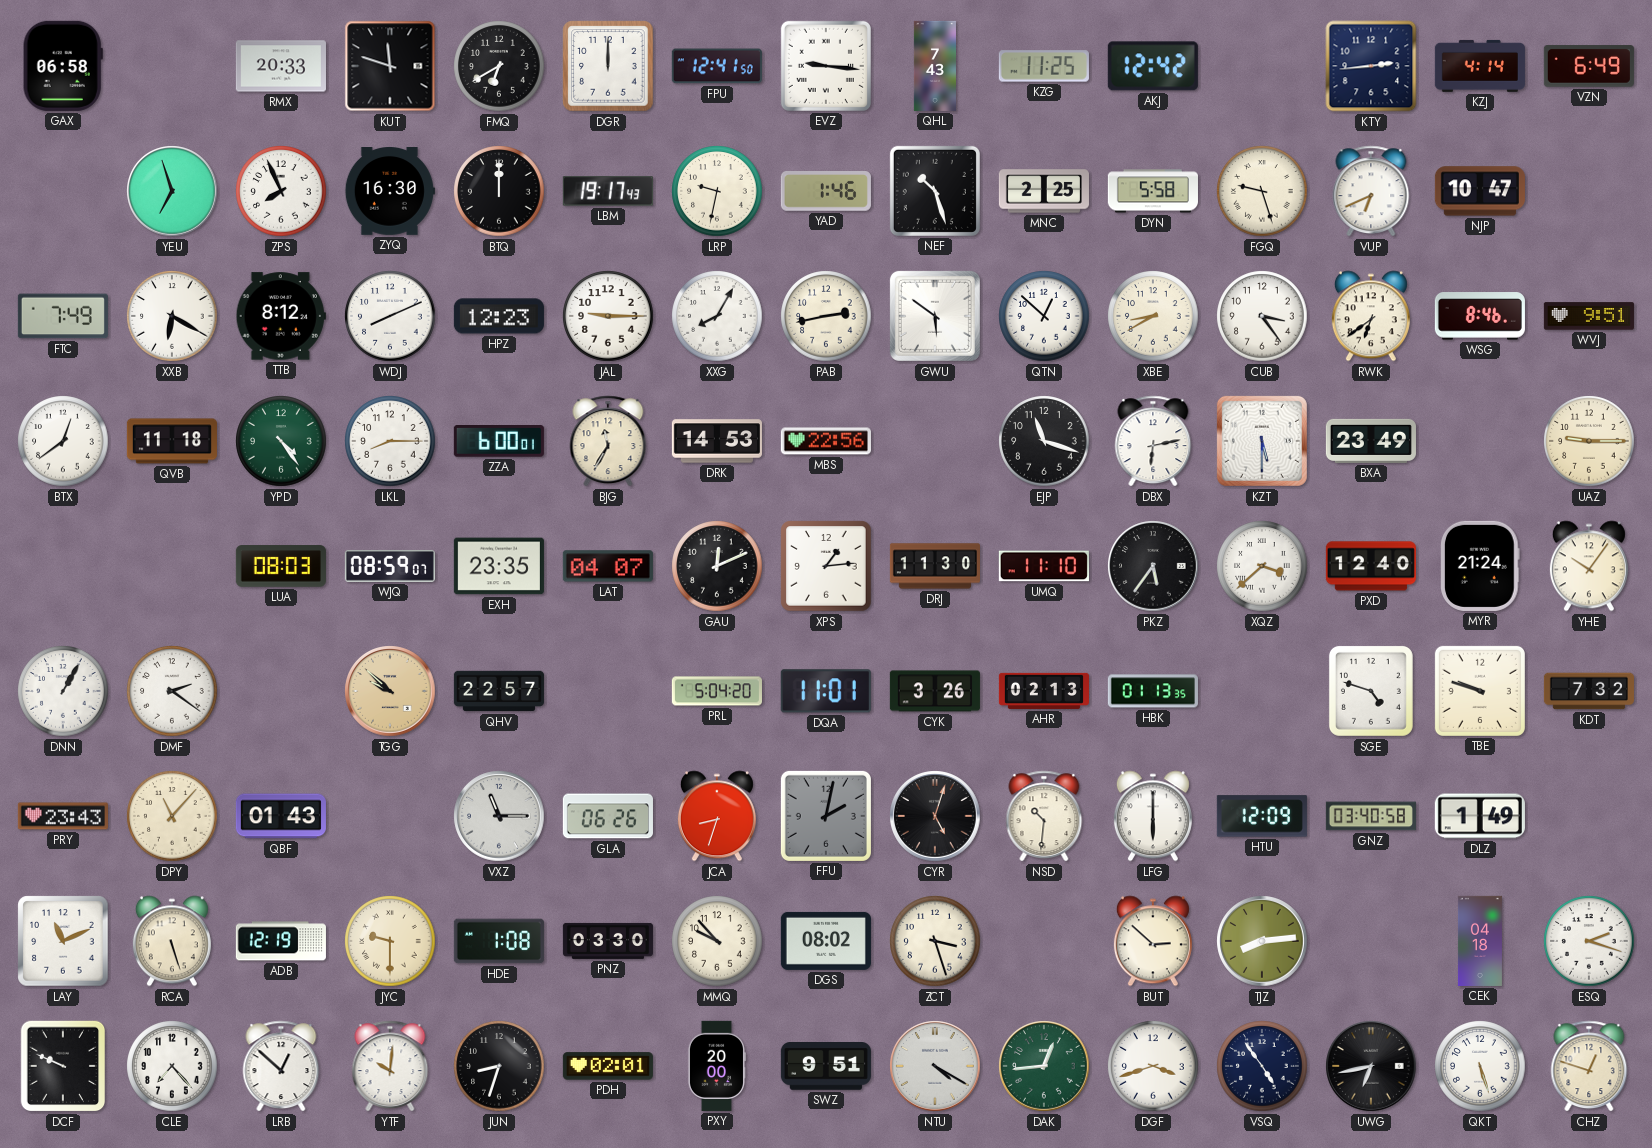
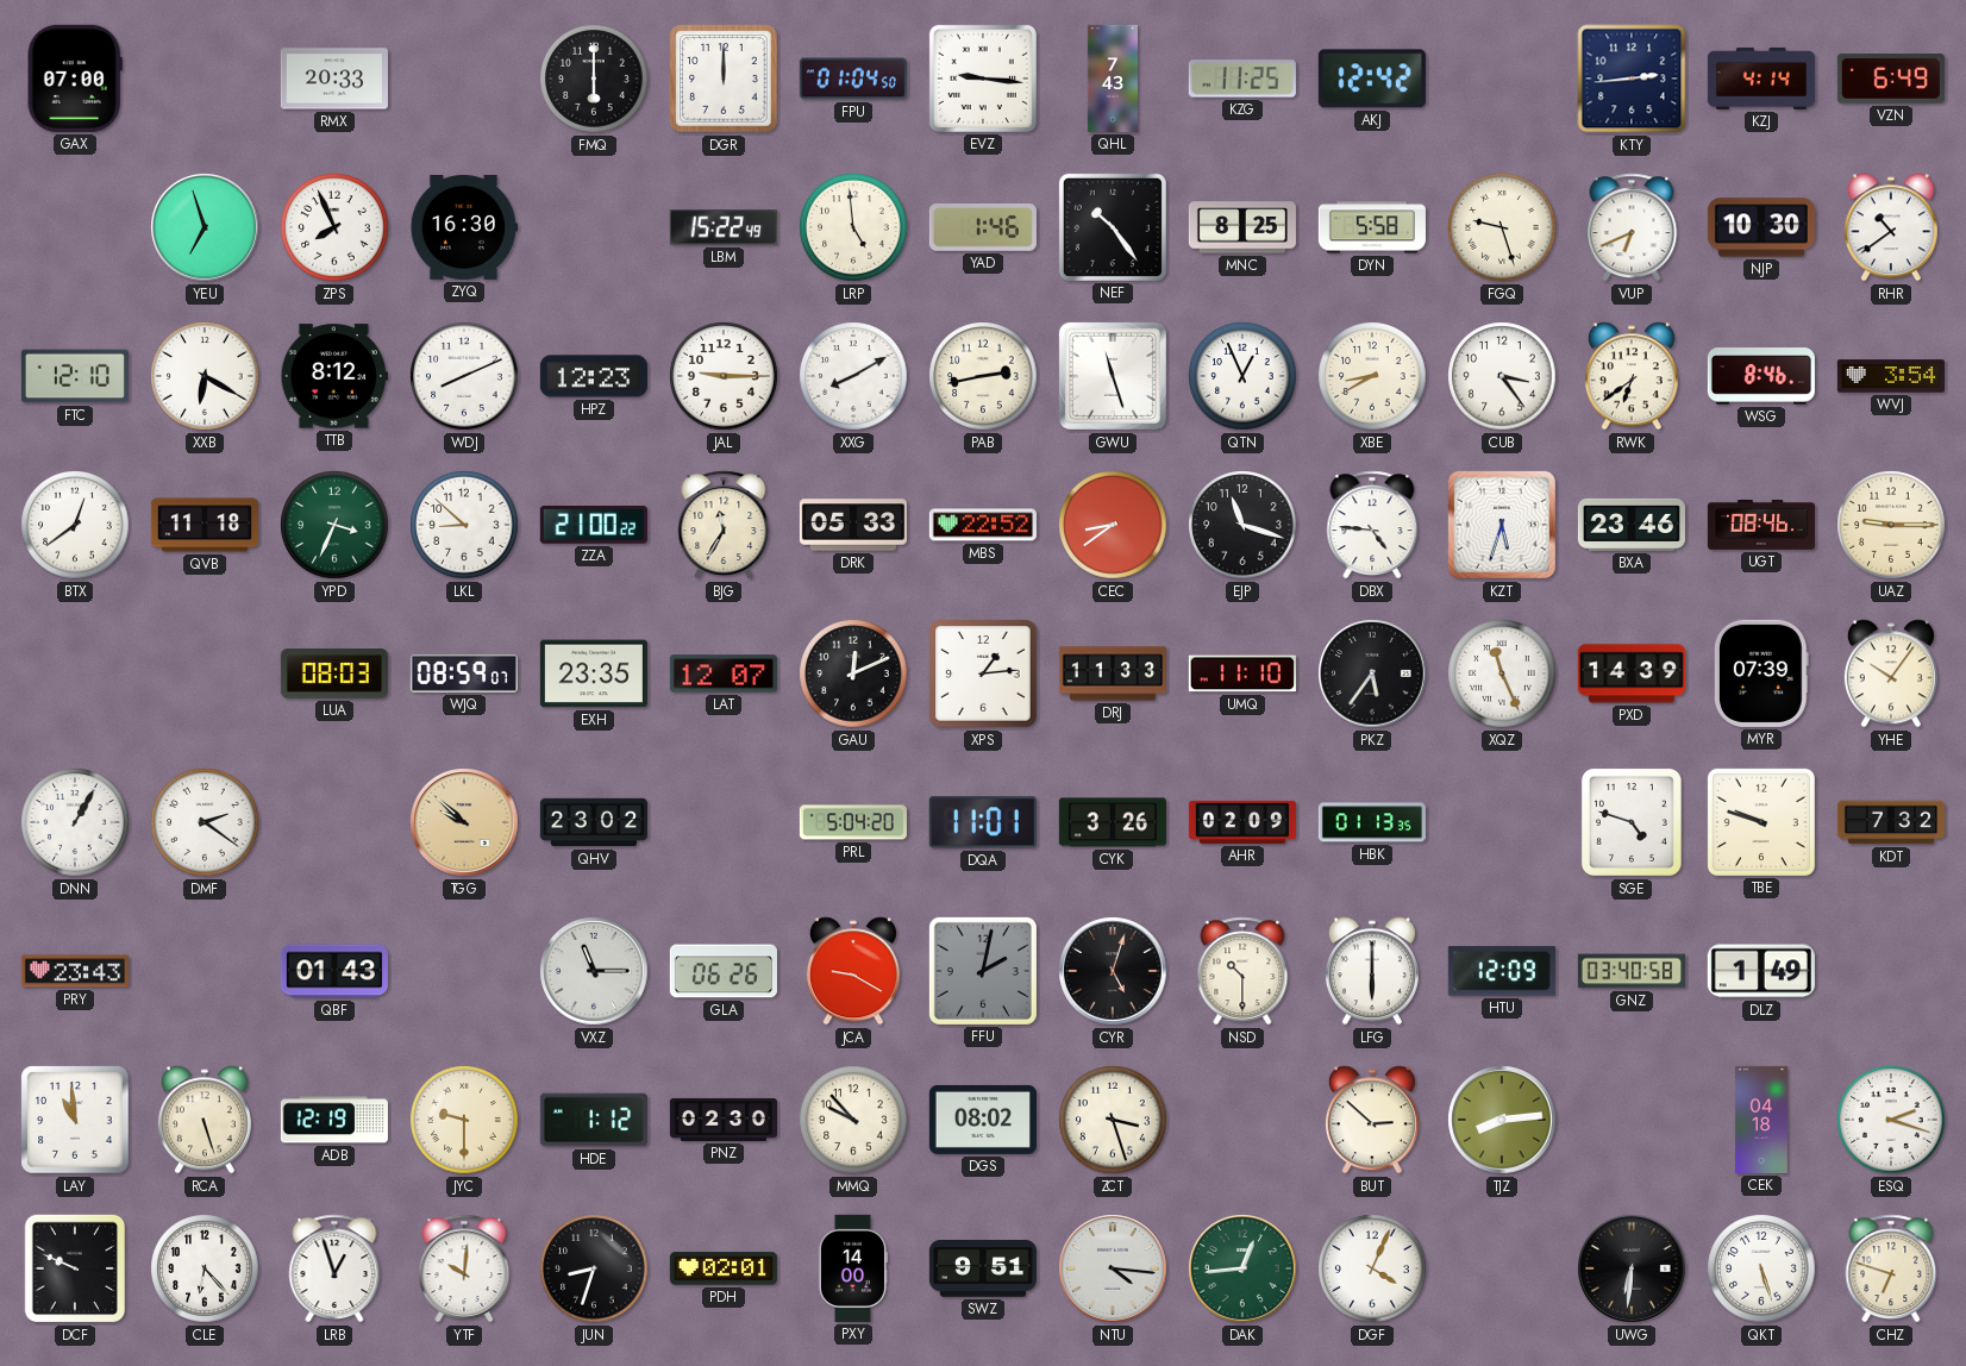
GAX: 06:58 -> 07:00 (75, 79)
KUT: 11:48 -> none (390, 66)
FMQ: 6:40 -> 6:00 (594, 79)
FPU: 12:41 -> 01:04 (853, 79)
BTQ: 12:00 -> none (499, 191)
LBM: 19:17 -> 15:22 (724, 227)
LRP: 9:32 -> 4:59 (853, 227)
NEF: 10:27 -> 10:24 (1113, 227)
MNC: 2:25 -> 8:25 (1242, 227)
NJP: 10:47 -> 10:30 (1761, 227)
RHR: none -> 10:39 (1891, 227)
FTC: 7:49 -> 12:10 (75, 376)
XXG: 8:05 -> 8:10 (853, 376)
GWU: 5:51 -> 11:27 (1113, 376)
QTN: 12:52 -> 12:56 (1242, 376)
WVJ: 9:51 -> 3:54 (1891, 376)
YPD: 4:24 -> 3:34 (334, 525)
LKL: 8:15 -> 8:52 (464, 525)
ZZA: 6:00 -> 21:00 (594, 526)
DRK: 14:53 -> 05:33 (853, 525)
MBS: 22:56 -> 22:52 (983, 525)
CEC: none -> 8:39 (1113, 525)
DBX: 6:13 -> 4:46 (1372, 525)
KZT: 5:30 -> 5:33 (1502, 525)
BXA: 23:49 -> 23:46 (1632, 525)
UGT: none -> 08:46 (1761, 525)
LAT: 04:07 -> 12:07 (724, 673)
DRJ: 11:30 -> 11:33 (1113, 673)
XQZ: 3:38 -> 11:26 (1502, 673)
PXD: 12:40 -> 14:39 (1632, 673)
MYR: 21:24 -> 07:39 (1762, 673)
QHV: 22:57 -> 23:02 (594, 822)
AHR: 02:13 -> 02:09 (1242, 822)
DPY: 11:07 -> none (172, 816)
JCA: 8:33 -> 9:20 (853, 971)
NSD: 10:31 -> 10:30 (1242, 971)
LAY: 11:11 -> 10:59 (75, 1120)
HDE: 1:08 -> 1:12 (594, 1120)
PNZ: 03:30 -> 02:30 (724, 1120)
CLE: 7:23 -> 6:23 (205, 1268)
LRB: 12:52 -> 12:57 (334, 1268)
PXY: 20:00 -> 14:00 (852, 1268)
NTU: 4:20 -> 4:16 (1113, 1268)
DGF: 3:42 -> 4:04 (1372, 1268)
VSQ: 4:54 -> none (1262, 1066)
UWG: 6:43 -> 6:31 (1632, 1268)
CHZ: 12:48 -> 6:48 (1891, 1268)
